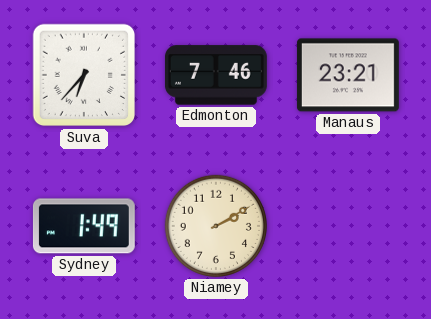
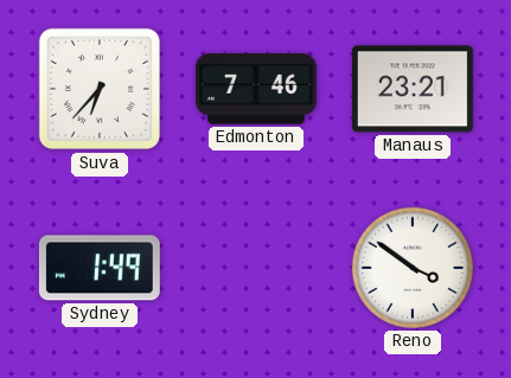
Niamey: 2:10 -> none (216, 226)
Reno: none -> 3:51 (413, 268)
